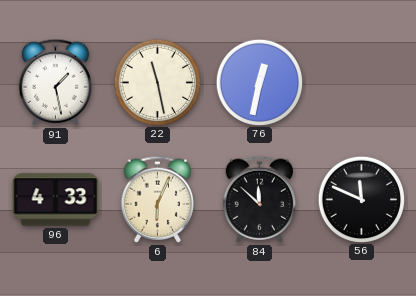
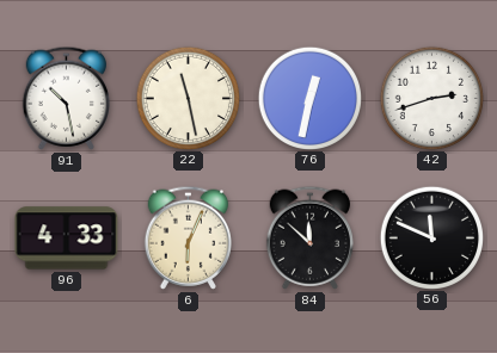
91: 1:28 -> 10:28 (66, 98)
42: none -> 2:42 (431, 98)
